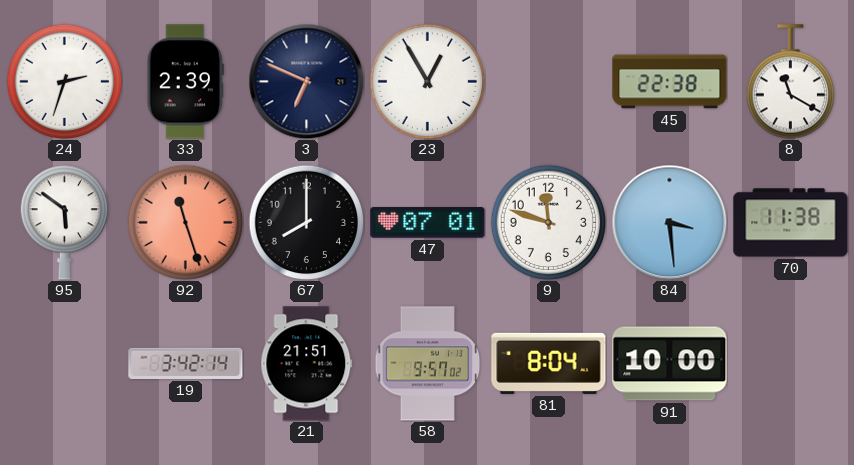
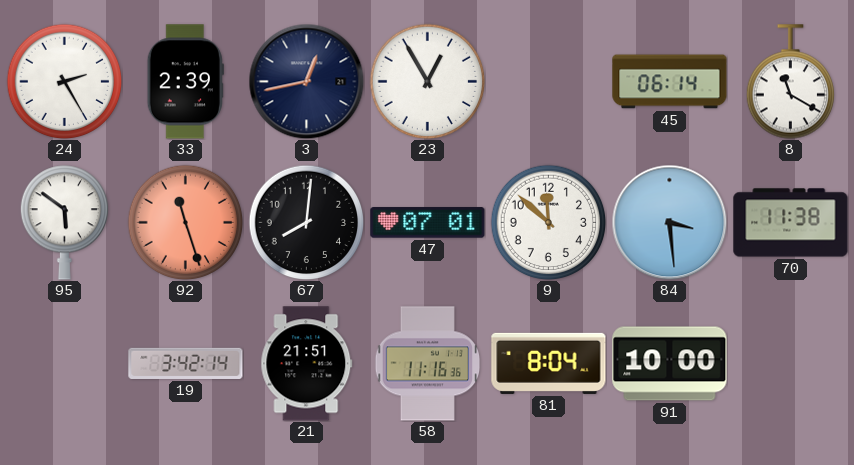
24: 2:33 -> 2:25 (64, 81)
3: 6:49 -> 12:43 (306, 81)
45: 22:38 -> 06:14 (670, 82)
67: 8:00 -> 8:01 (306, 222)
9: 11:48 -> 11:52 (548, 222)
58: 9:57 -> 11:16 (428, 364)
